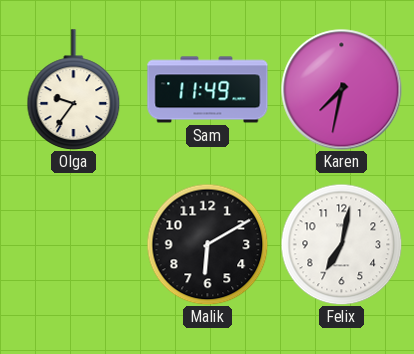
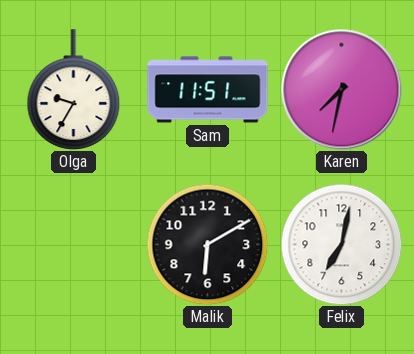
Olga: 9:36 -> 9:35 (74, 90)
Sam: 11:49 -> 11:51 (208, 90)
